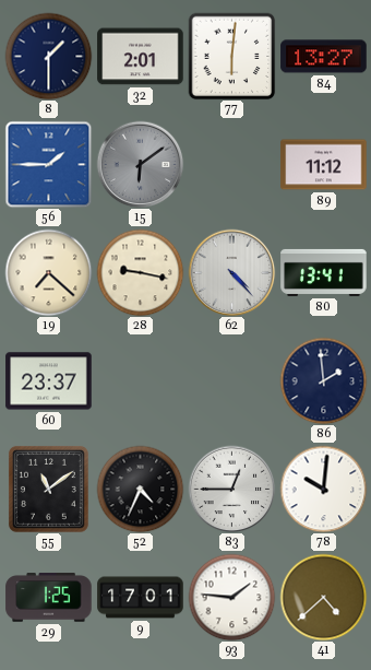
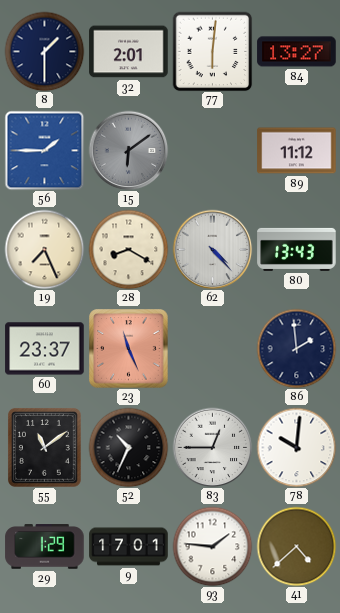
19: 7:22 -> 7:26 (44, 249)
28: 9:17 -> 8:20 (128, 249)
80: 13:41 -> 13:43 (297, 249)
23: none -> 11:26 (129, 349)
52: 4:34 -> 10:34 (128, 447)
29: 1:25 -> 1:29 (45, 547)
